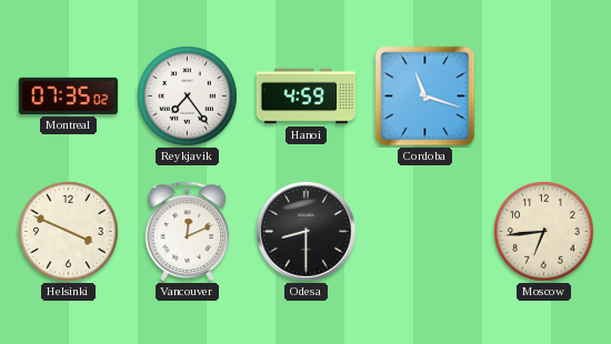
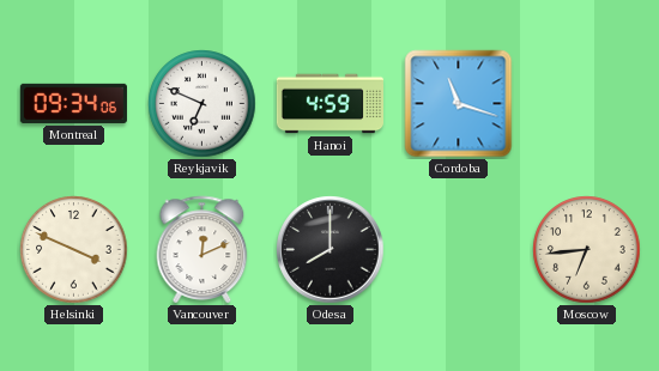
Montreal: 07:35 -> 09:34 (73, 103)
Reykjavik: 7:24 -> 6:49 (202, 104)
Odesa: 8:30 -> 8:00 (331, 250)
